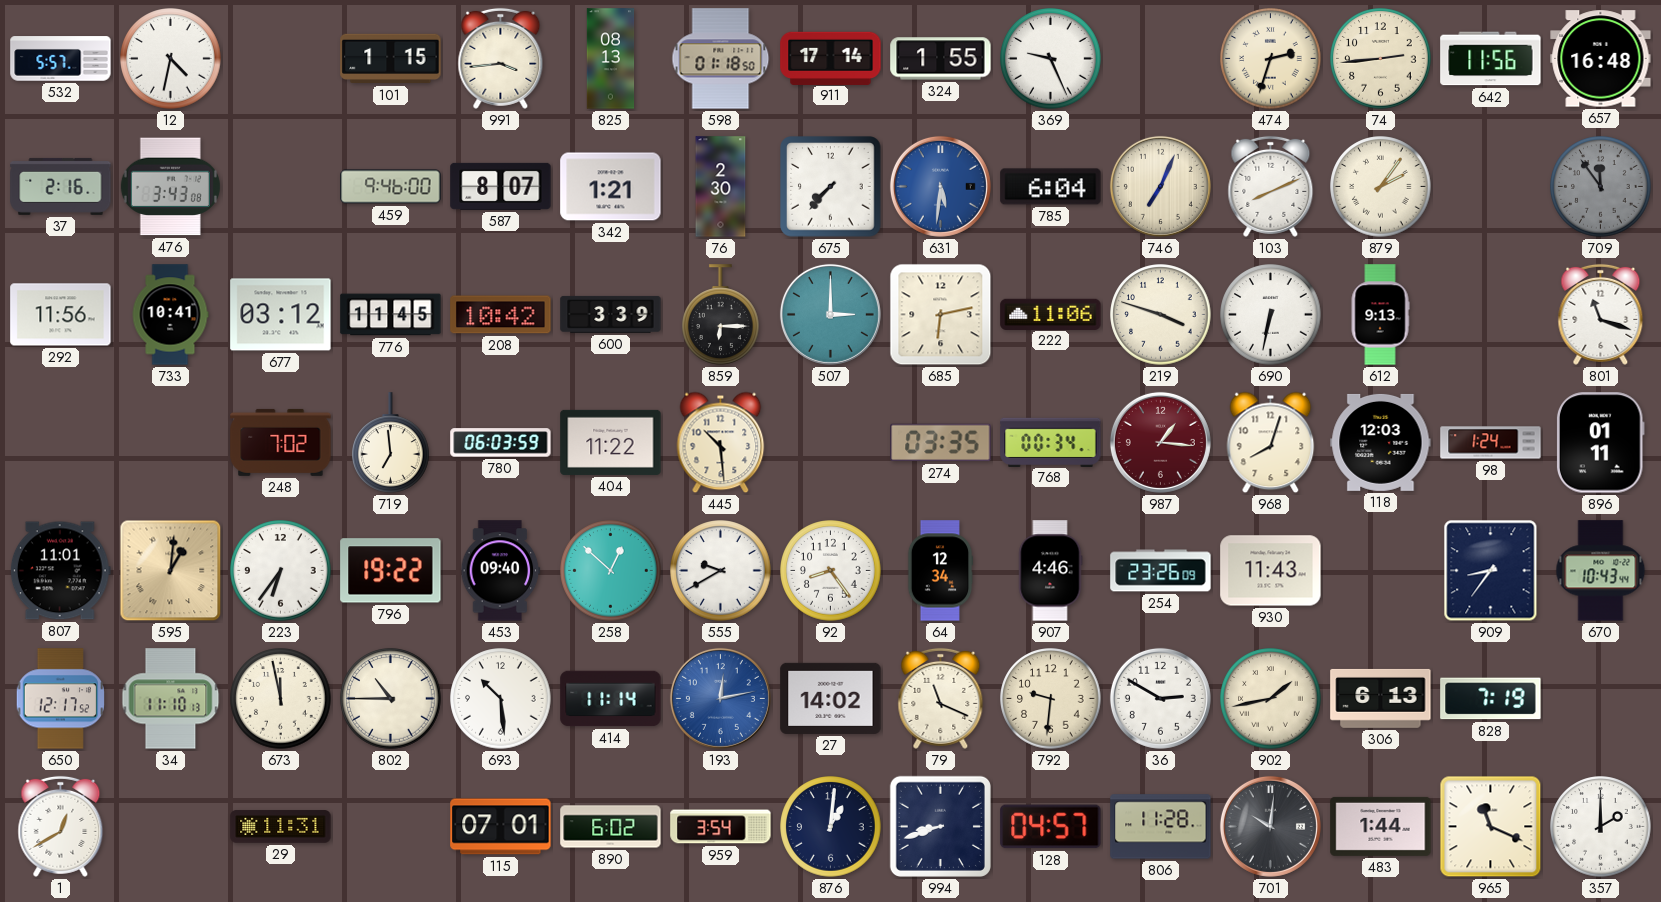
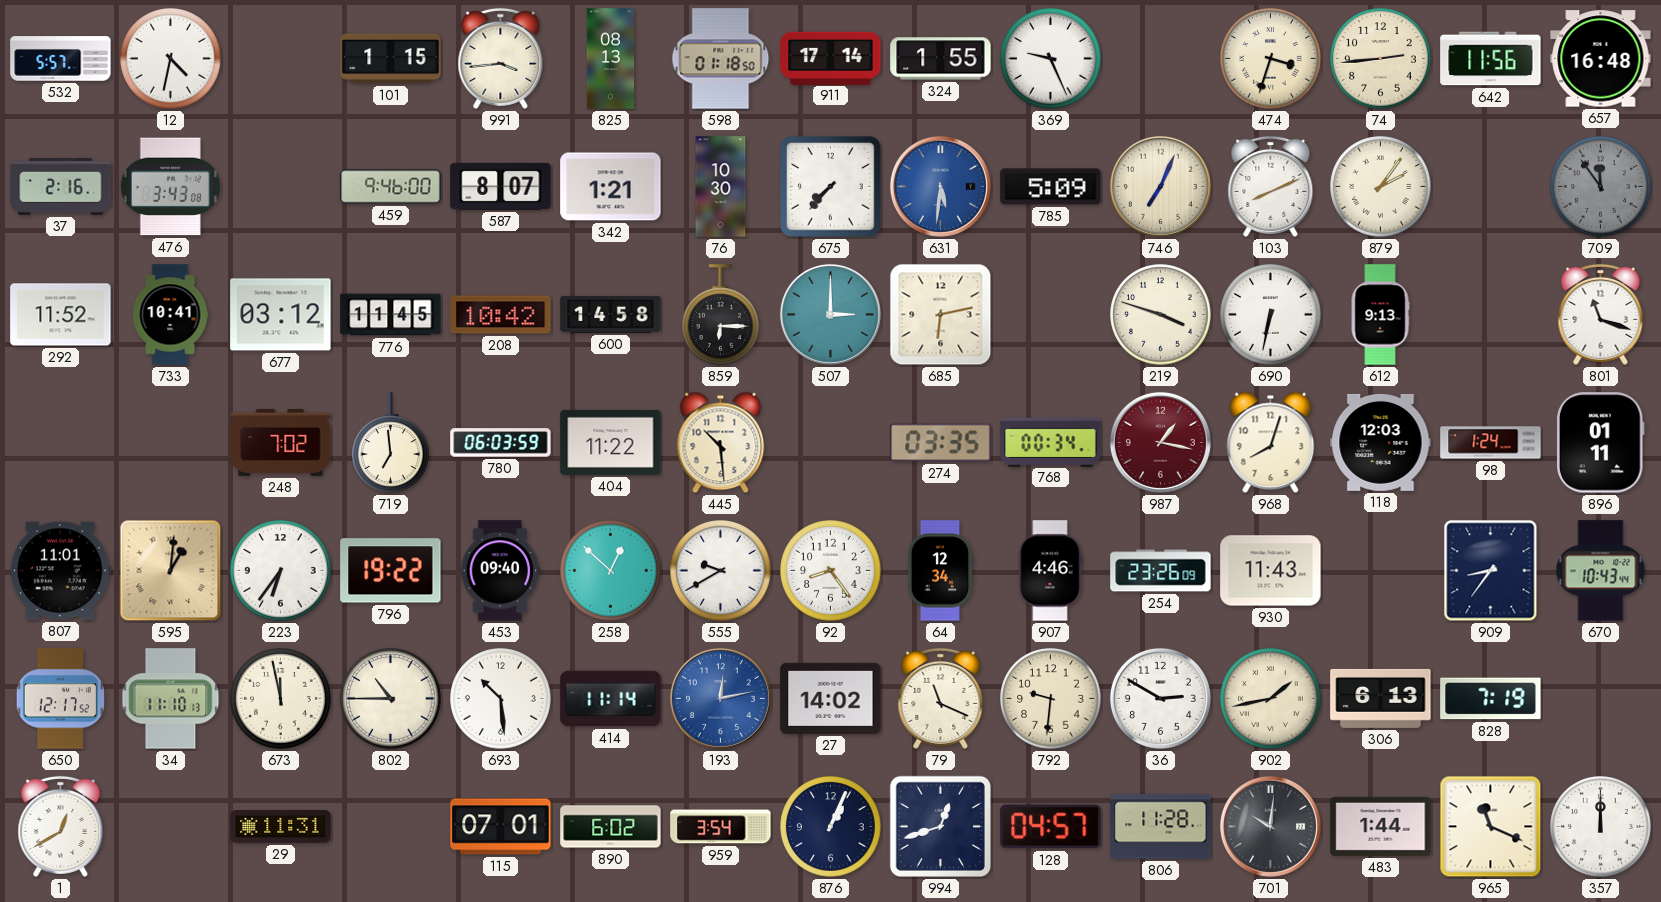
474: 2:33 -> 3:33 (1271, 59)
76: 2:30 -> 10:30 (721, 187)
785: 6:04 -> 5:09 (1051, 187)
292: 11:56 -> 11:52 (61, 315)
600: 3:39 -> 14:58 (611, 314)
222: 11:06 -> none (1051, 314)
987: 1:16 -> 1:17 (1160, 442)
876: 1:01 -> 1:04 (831, 827)
994: 8:42 -> 12:42 (940, 826)
357: 2:00 -> 12:00 (1601, 827)
